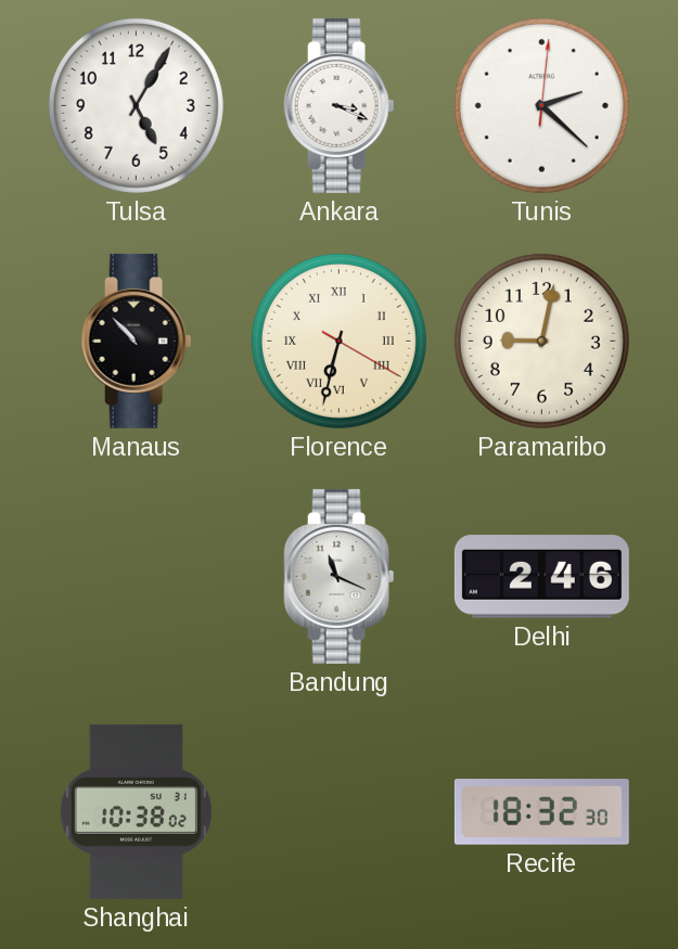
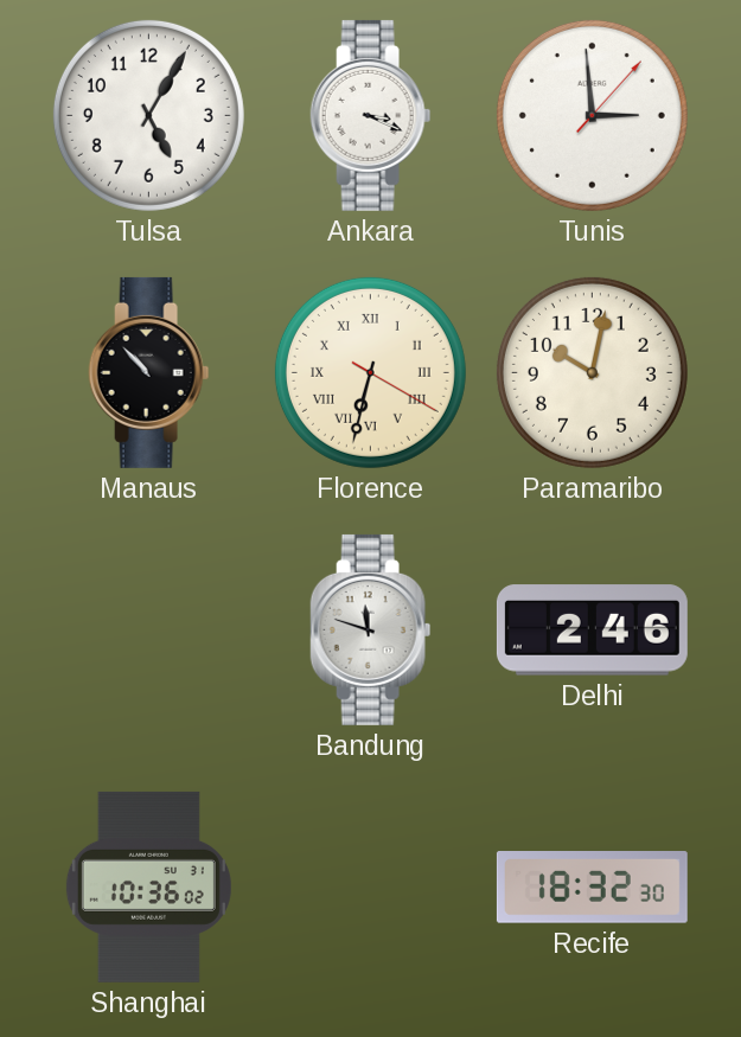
Tunis: 2:22 -> 2:59 (592, 115)
Paramaribo: 9:02 -> 10:02 (592, 372)
Bandung: 11:19 -> 11:48 (371, 629)
Shanghai: 10:38 -> 10:36 (148, 886)
